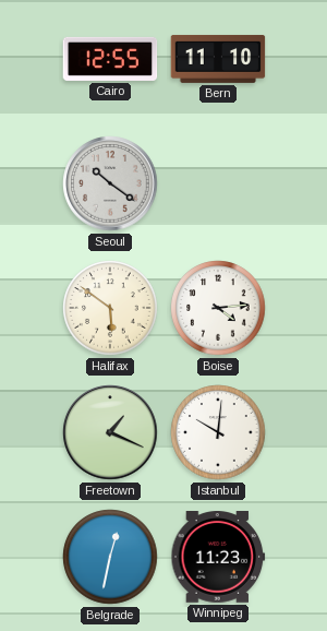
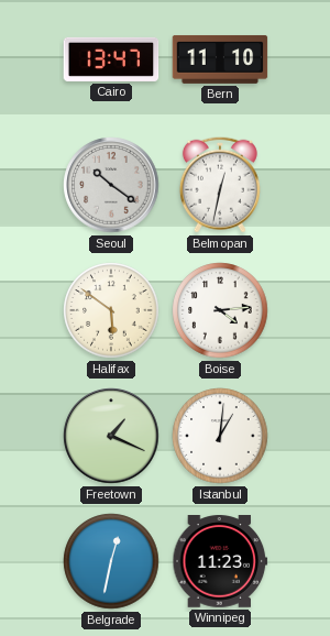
Cairo: 12:55 -> 13:47 (111, 59)
Belmopan: none -> 12:32 (220, 185)
Istanbul: 10:01 -> 1:01 (220, 436)
